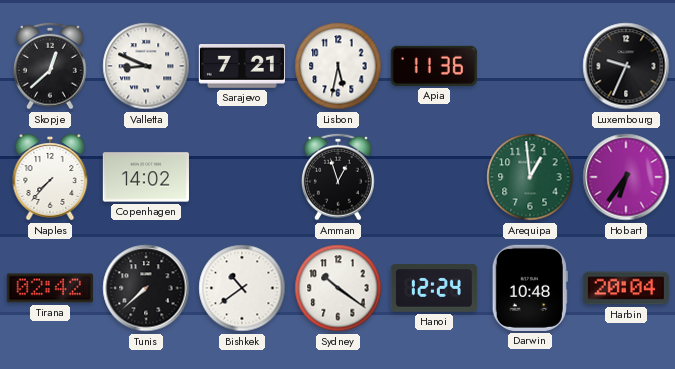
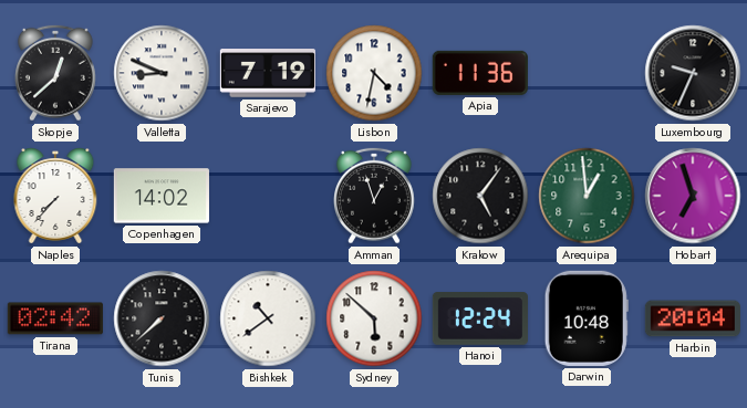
Sarajevo: 7:21 -> 7:19 (268, 73)
Lisbon: 5:32 -> 4:32 (374, 73)
Krakow: none -> 5:06 (480, 196)
Hobart: 6:36 -> 6:57 (693, 196)
Sydney: 10:21 -> 5:52 (374, 318)
